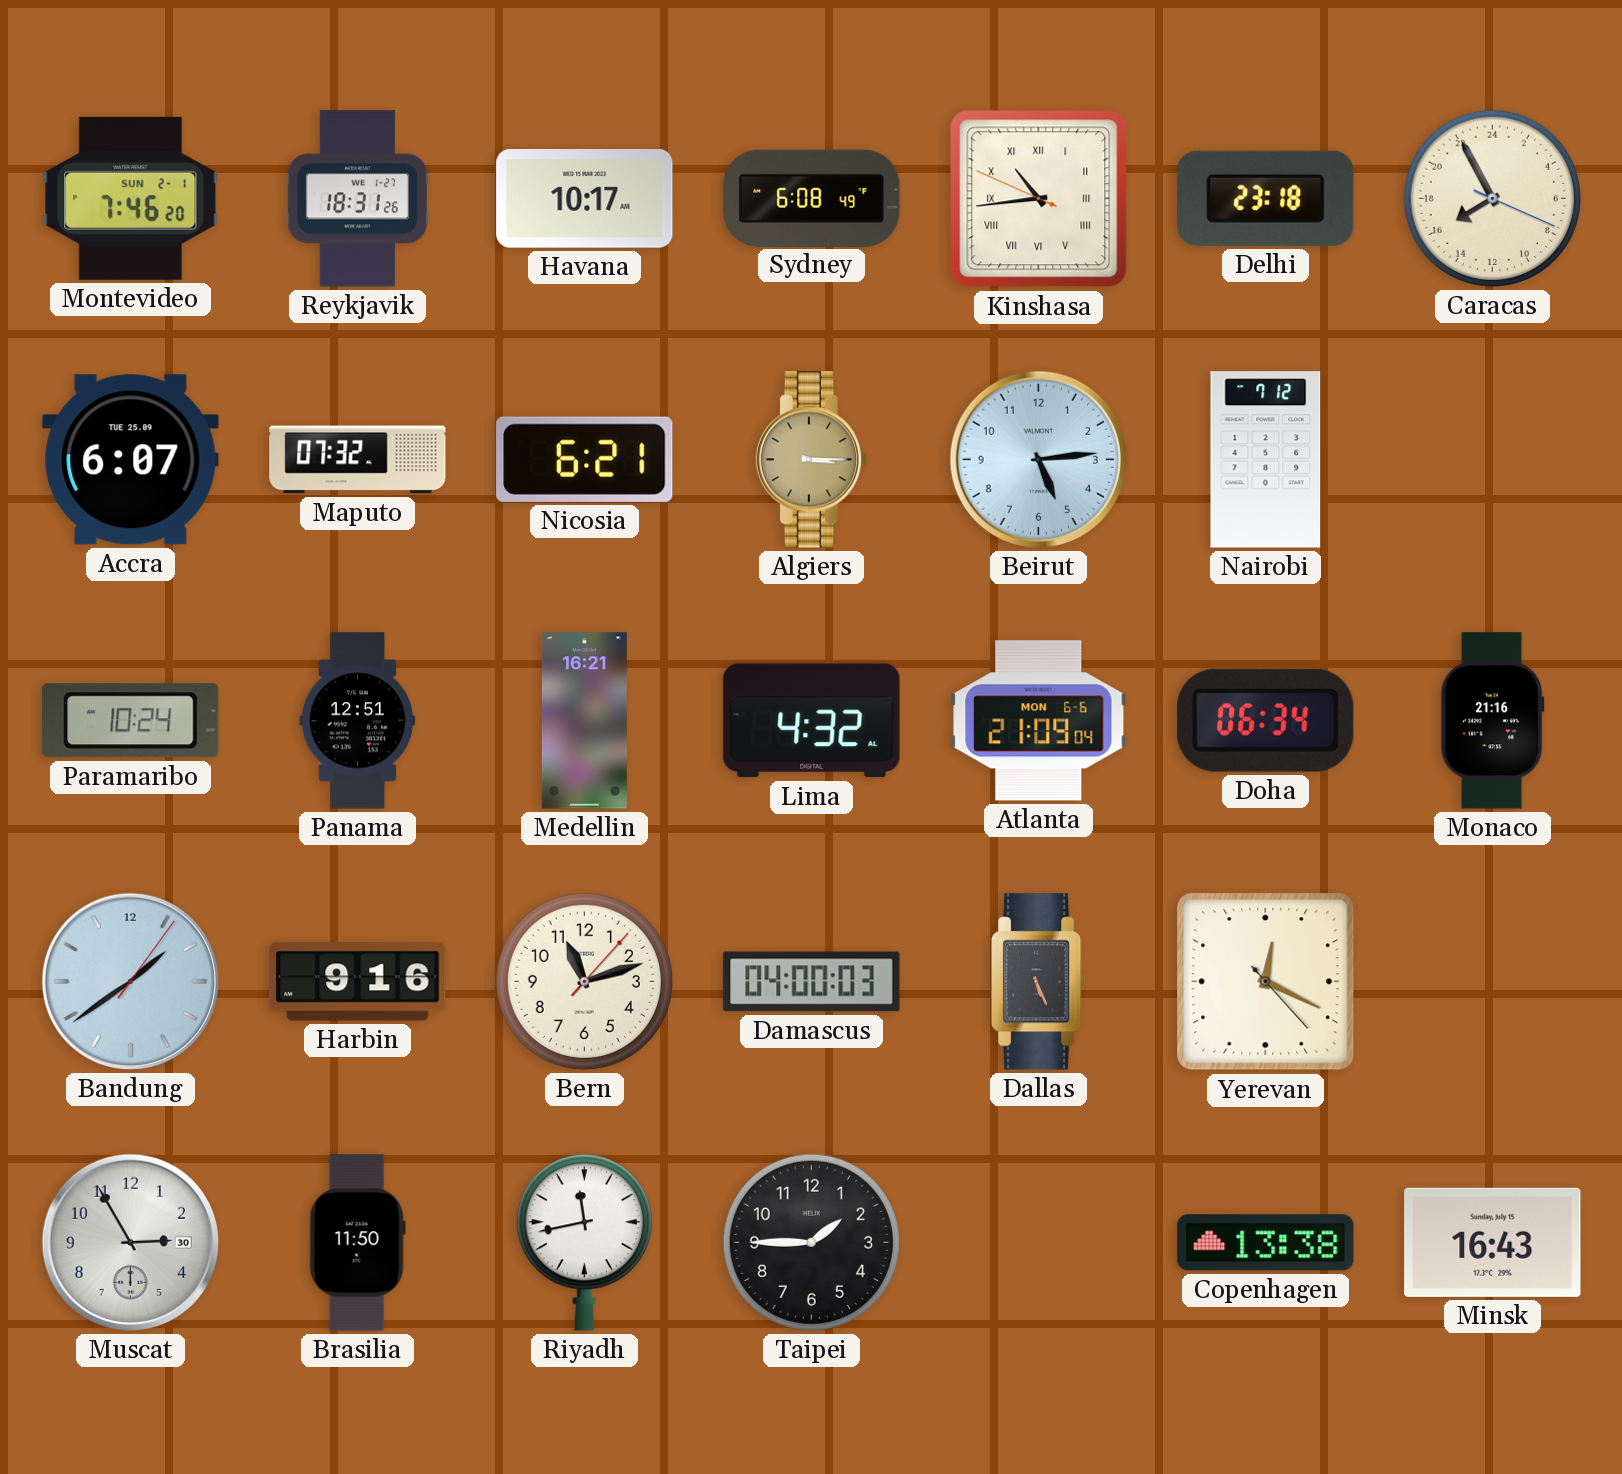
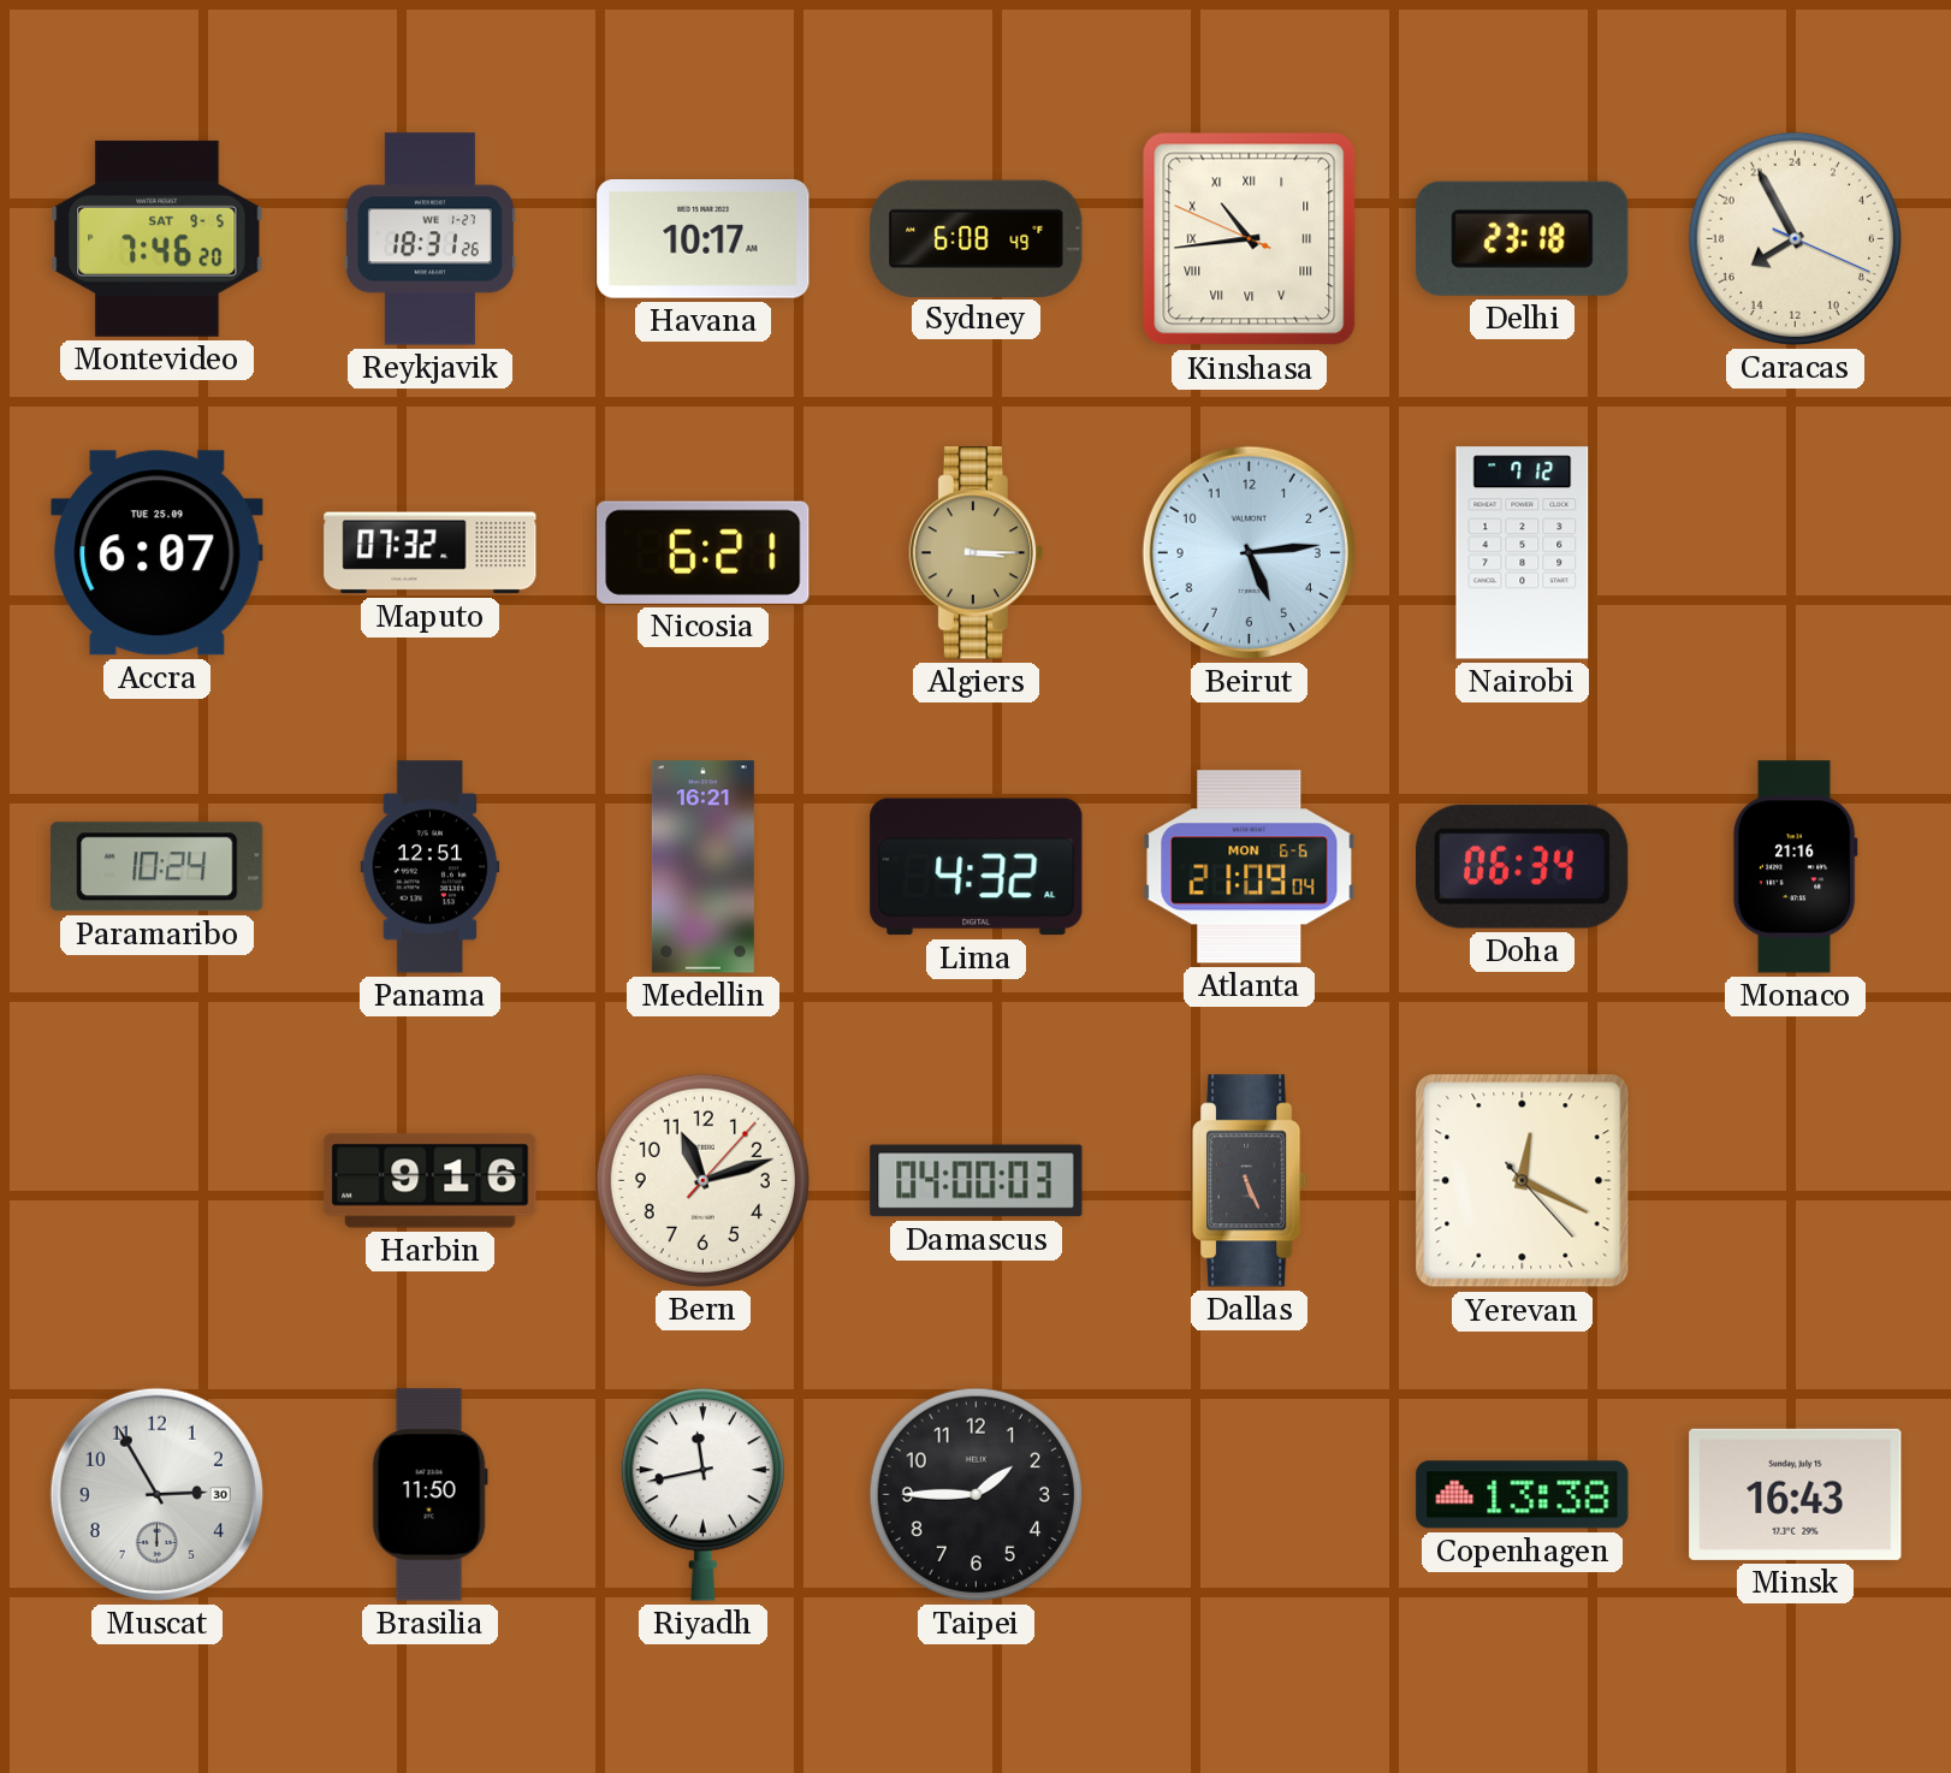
Montevideo date: SUN 2-1 -> SAT 9-5 (158, 238)
Bandung: 1:39 -> none (130, 981)
